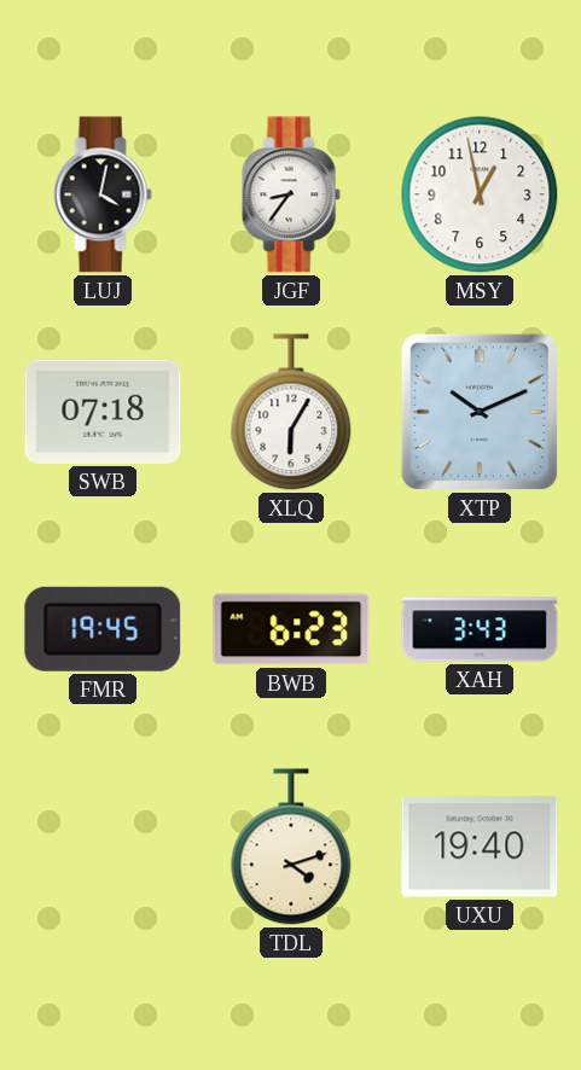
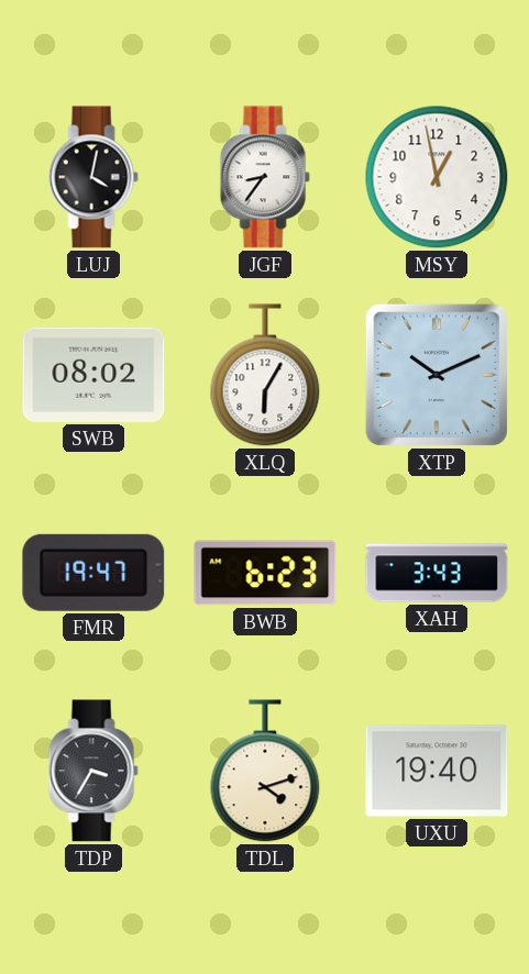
SWB: 07:18 -> 08:02 (93, 375)
FMR: 19:45 -> 19:47 (93, 573)
TDP: none -> 3:35 (93, 771)
